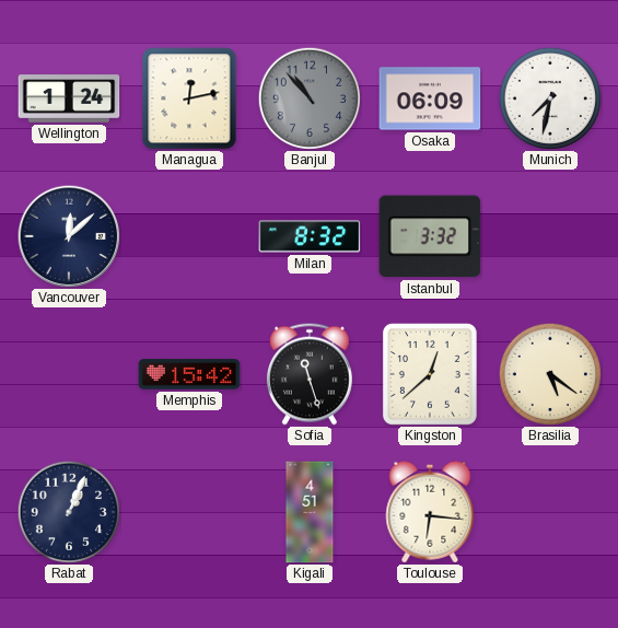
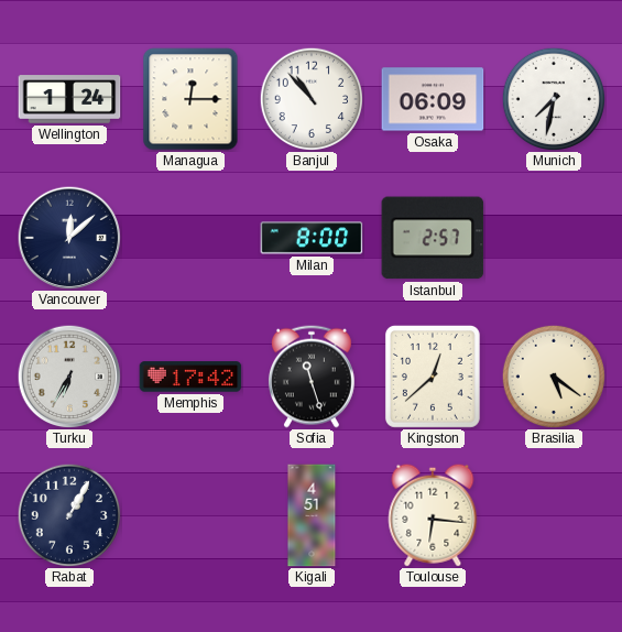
Managua: 12:13 -> 12:15 (190, 99)
Banjul dial: grey -> white (310, 98)
Milan: 8:32 -> 8:00 (312, 238)
Istanbul: 3:32 -> 2:57 (433, 238)
Turku: none -> 6:35 (69, 377)
Memphis: 15:42 -> 17:42 (190, 377)
Rabat: 1:04 -> 1:05 (68, 514)
